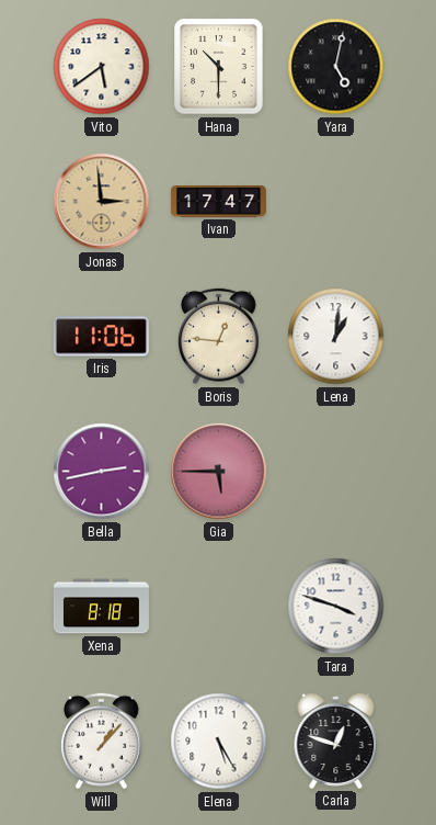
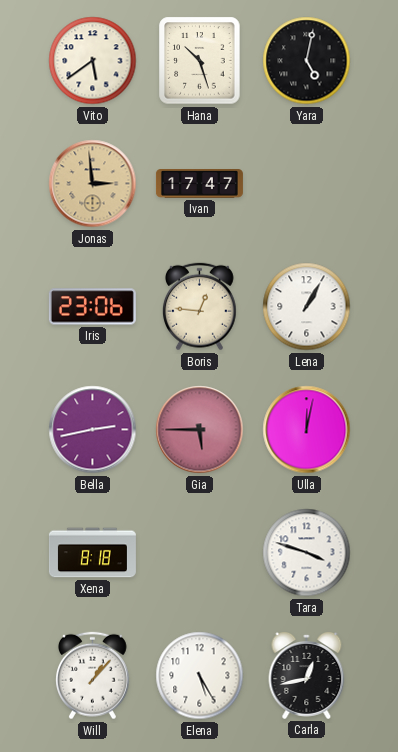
Hana: 10:30 -> 10:27 (200, 61)
Iris: 11:06 -> 23:06 (92, 307)
Lena: 1:01 -> 1:05 (307, 307)
Ulla: none -> 12:02 (307, 430)
Carla: 12:48 -> 12:43 (307, 676)
